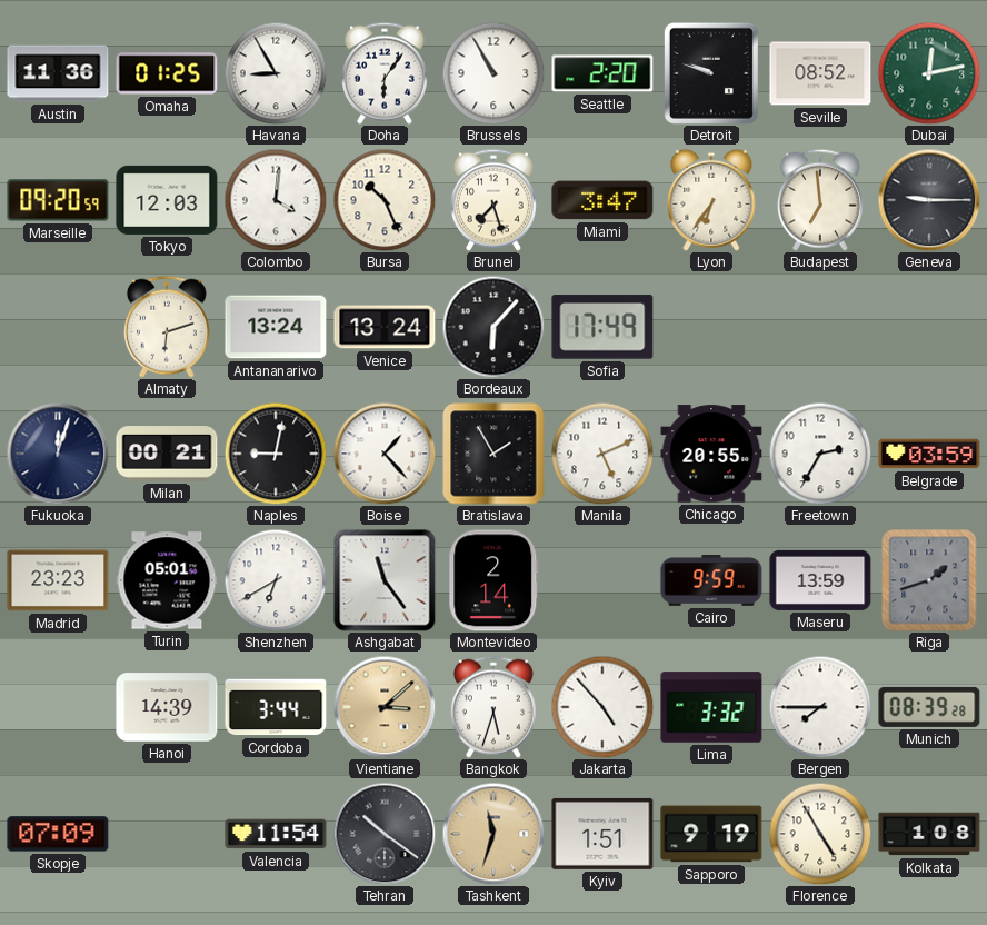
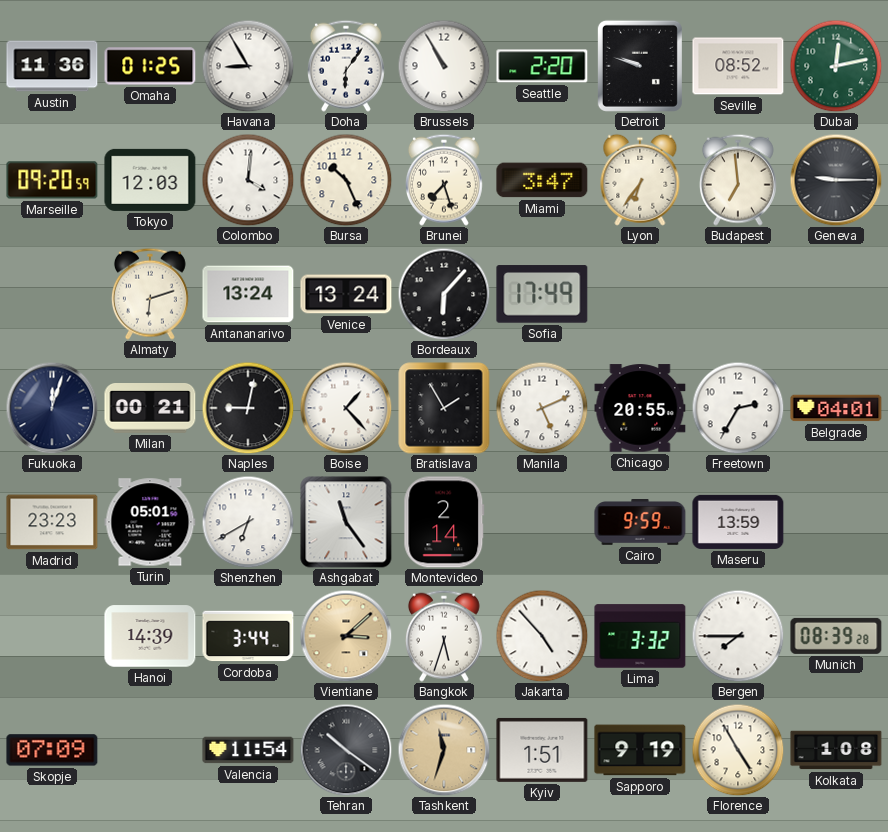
Belgrade: 03:59 -> 04:01 (836, 408)
Riga: 1:42 -> none (929, 580)
